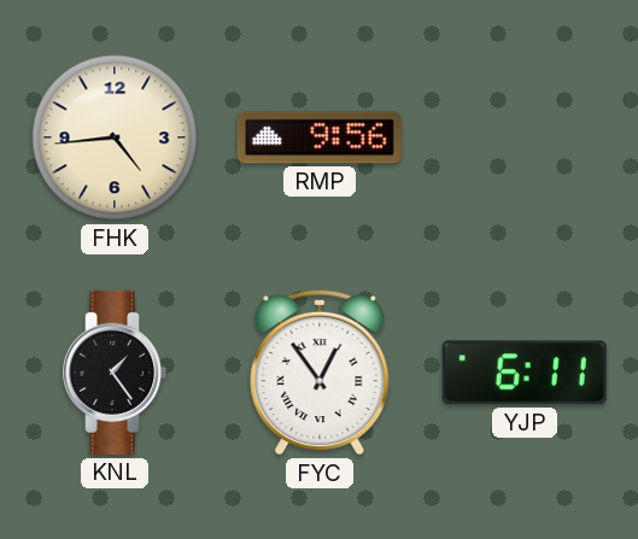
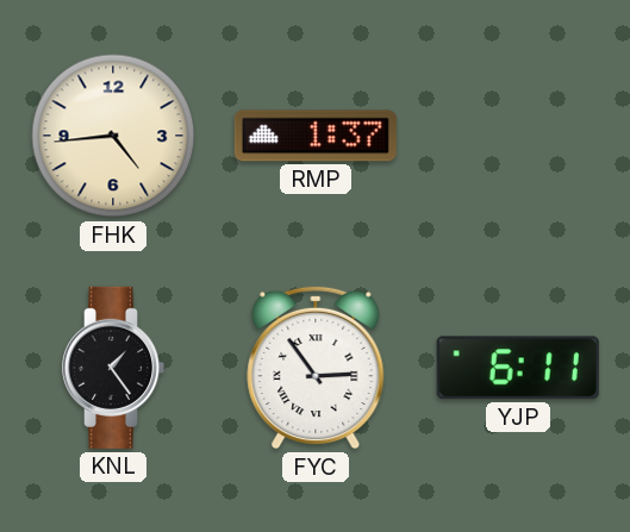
RMP: 9:56 -> 1:37 (316, 136)
FYC: 12:54 -> 2:54 (316, 368)
